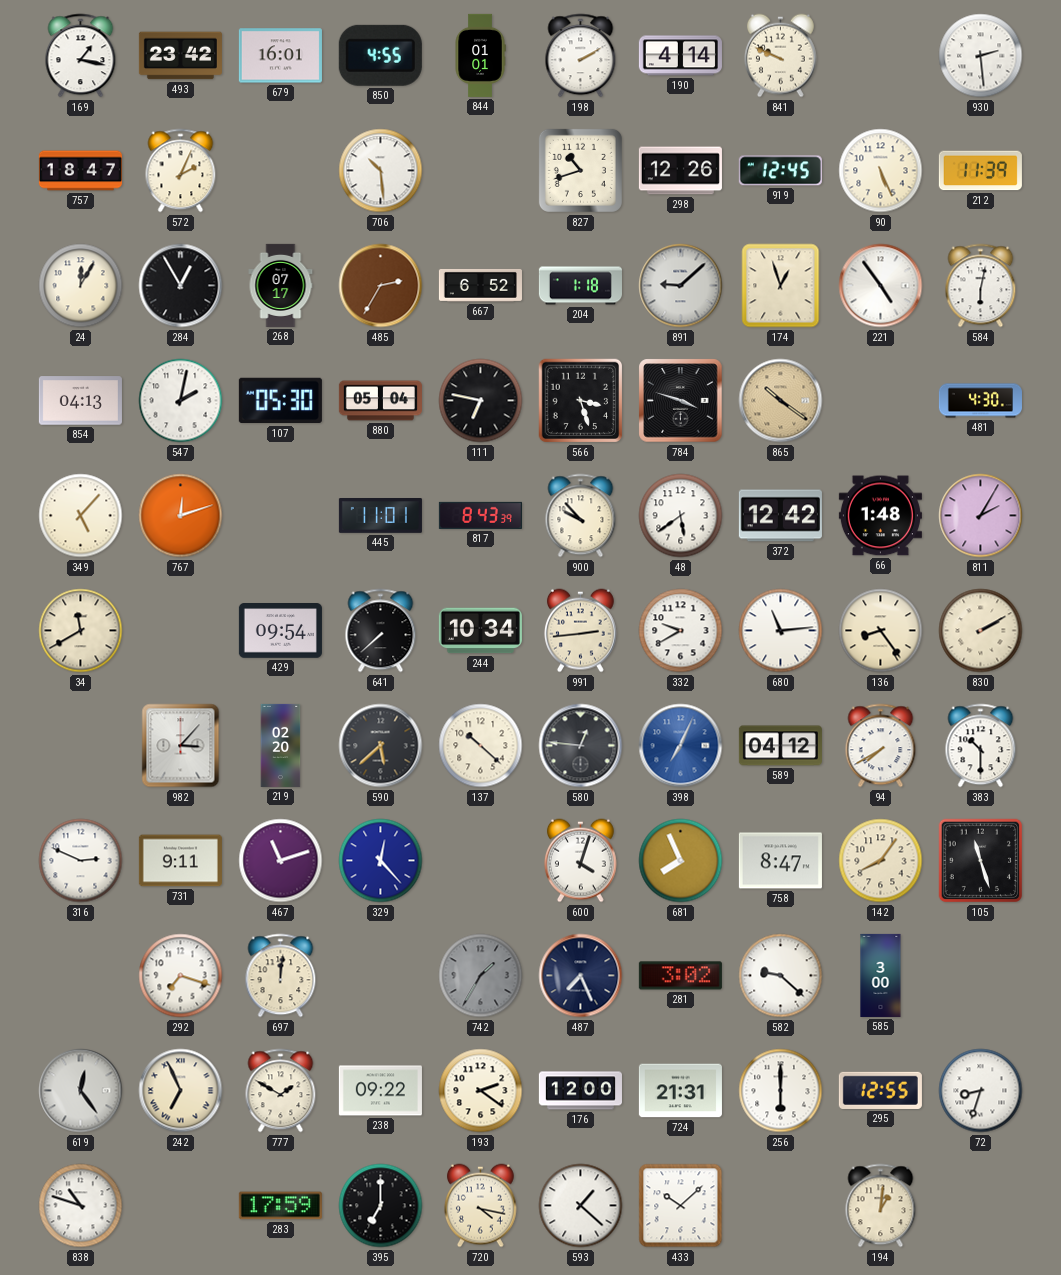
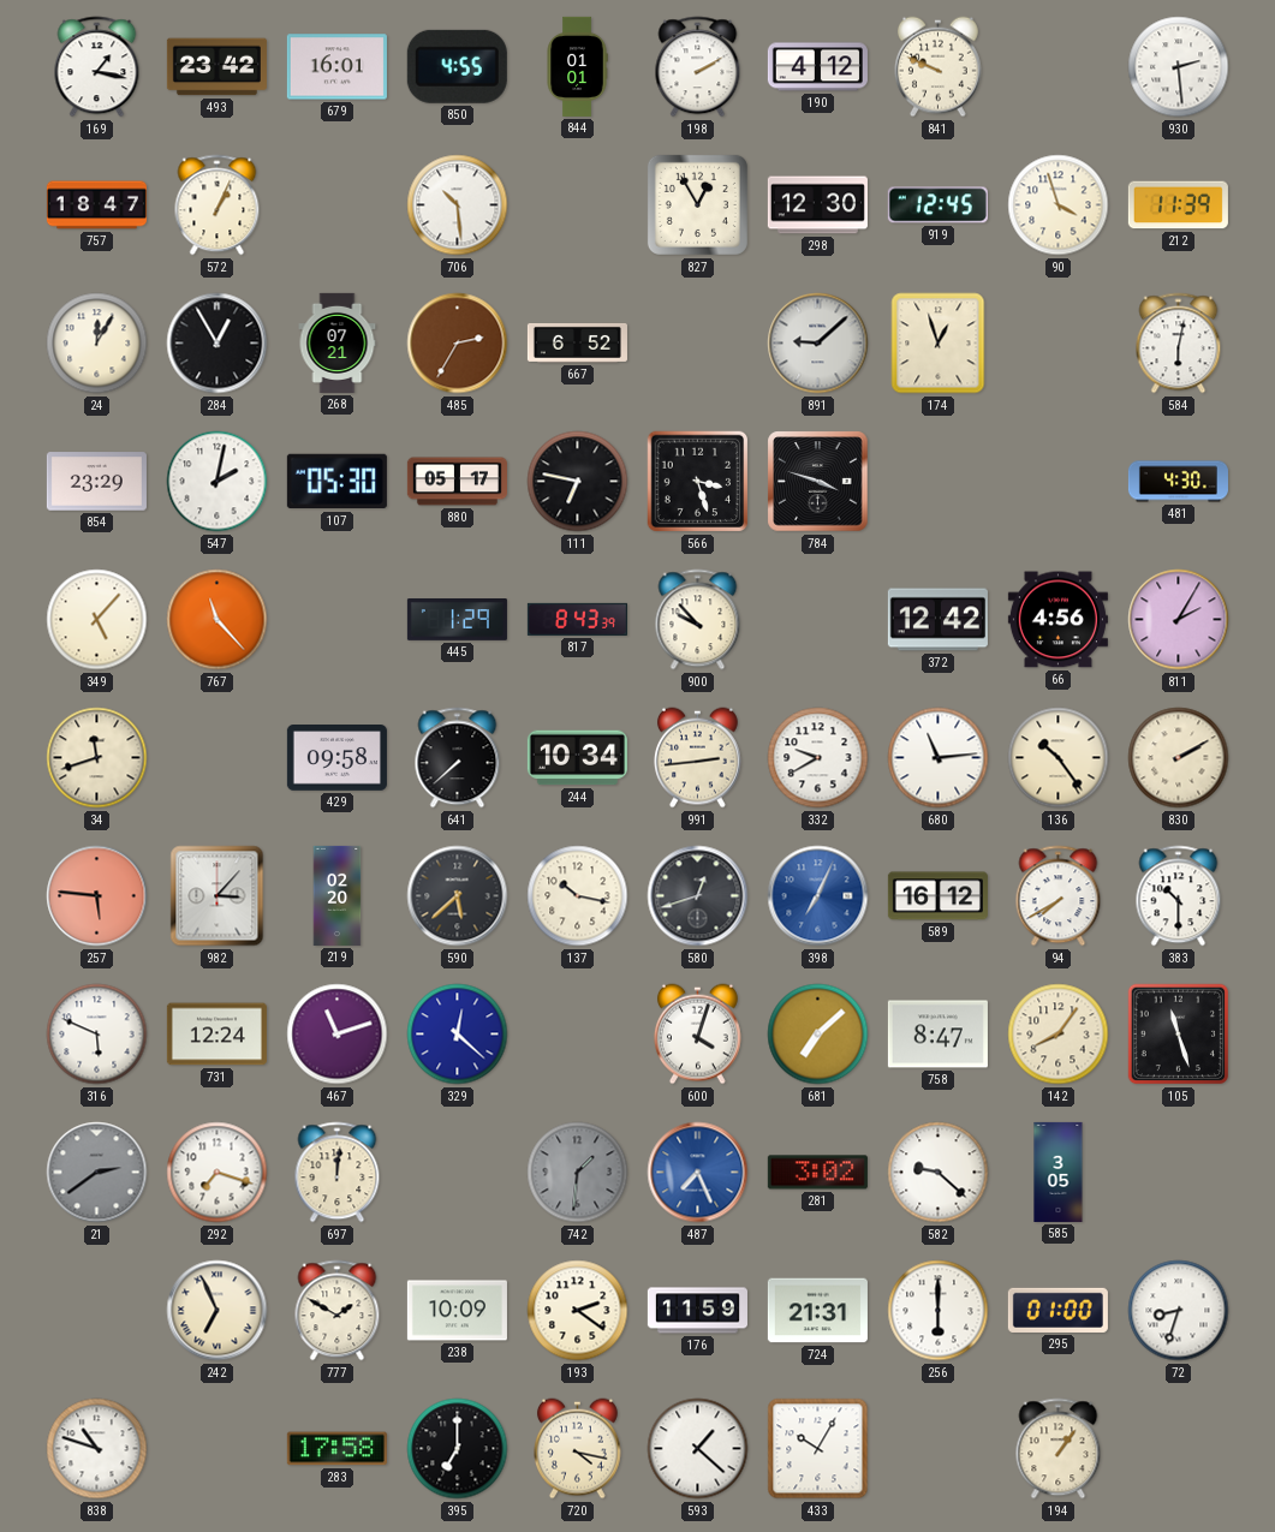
190: 4:14 -> 4:12 (817, 67)
572: 2:04 -> 1:04 (218, 205)
827: 10:42 -> 12:55 (697, 204)
298: 12:26 -> 12:30 (817, 205)
90: 5:26 -> 3:57 (1059, 205)
268: 07:17 -> 07:21 (338, 342)
204: 1:18 -> none (580, 286)
221: 4:54 -> none (881, 286)
854: 04:13 -> 23:29 (96, 482)
880: 05:04 -> 05:17 (457, 482)
865: 10:21 -> none (781, 401)
767: 12:12 -> 11:23 (218, 620)
445: 11:01 -> 1:29 (457, 620)
48: 5:39 -> none (681, 516)
66: 1:48 -> 4:56 (1057, 620)
34: 11:40 -> 11:42 (97, 758)
429: 09:54 -> 09:58 (336, 758)
136: 8:24 -> 10:24 (1059, 758)
257: none -> 5:46 (97, 896)
137: 10:22 -> 10:17 (578, 896)
580: 12:46 -> 12:42 (698, 896)
589: 04:12 -> 16:12 (937, 896)
316: 2:49 -> 5:49 (97, 1035)
731: 9:11 -> 12:24 (216, 1035)
329: 12:23 -> 12:22 (458, 1035)
681: 7:56 -> 7:08 (818, 1035)
21: none -> 2:39 (97, 1173)
742: 1:35 -> 1:31 (578, 1173)
487 dial: navy -> blue (698, 1173)
585: 3:00 -> 3:05 (1059, 1172)
619: 12:24 -> none (81, 1091)
238: 09:22 -> 10:09 (457, 1311)
176: 12:00 -> 11:59 (697, 1311)
295: 12:55 -> 01:00 (1057, 1310)
283: 17:59 -> 17:58 (336, 1449)
433: 10:08 -> 10:05 (818, 1449)
194: 1:01 -> 1:06 (1059, 1449)
